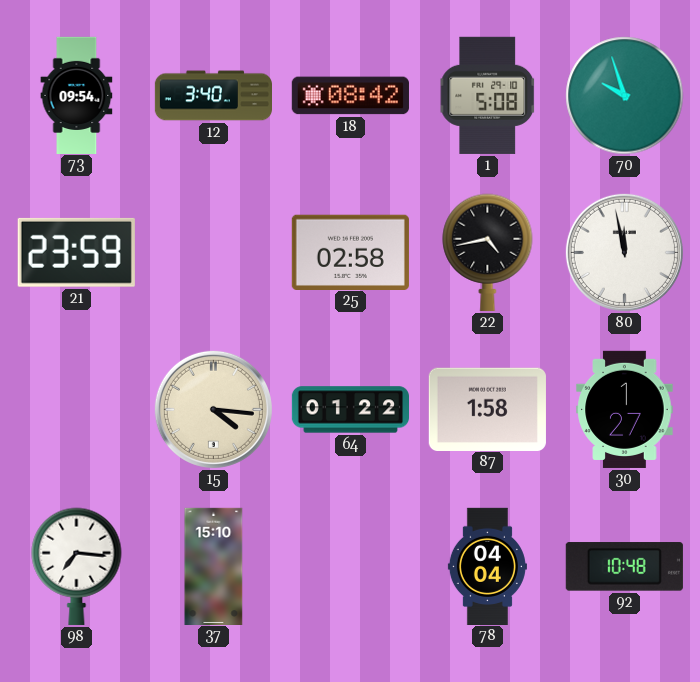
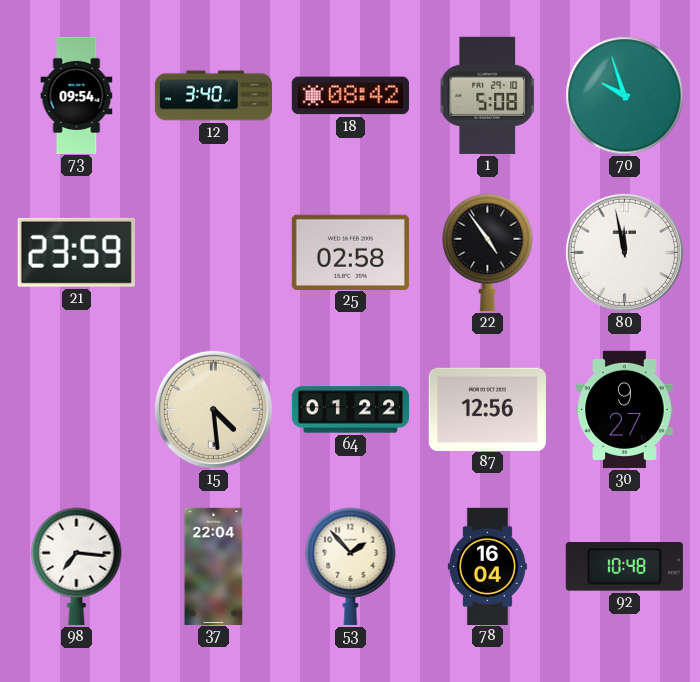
22: 4:43 -> 4:54 (488, 252)
15: 4:16 -> 4:29 (213, 409)
87: 1:58 -> 12:56 (487, 409)
30: 1:27 -> 9:27 (625, 409)
37: 15:10 -> 22:04 (214, 566)
53: none -> 1:53 (351, 566)
78: 04:04 -> 16:04 (487, 566)
